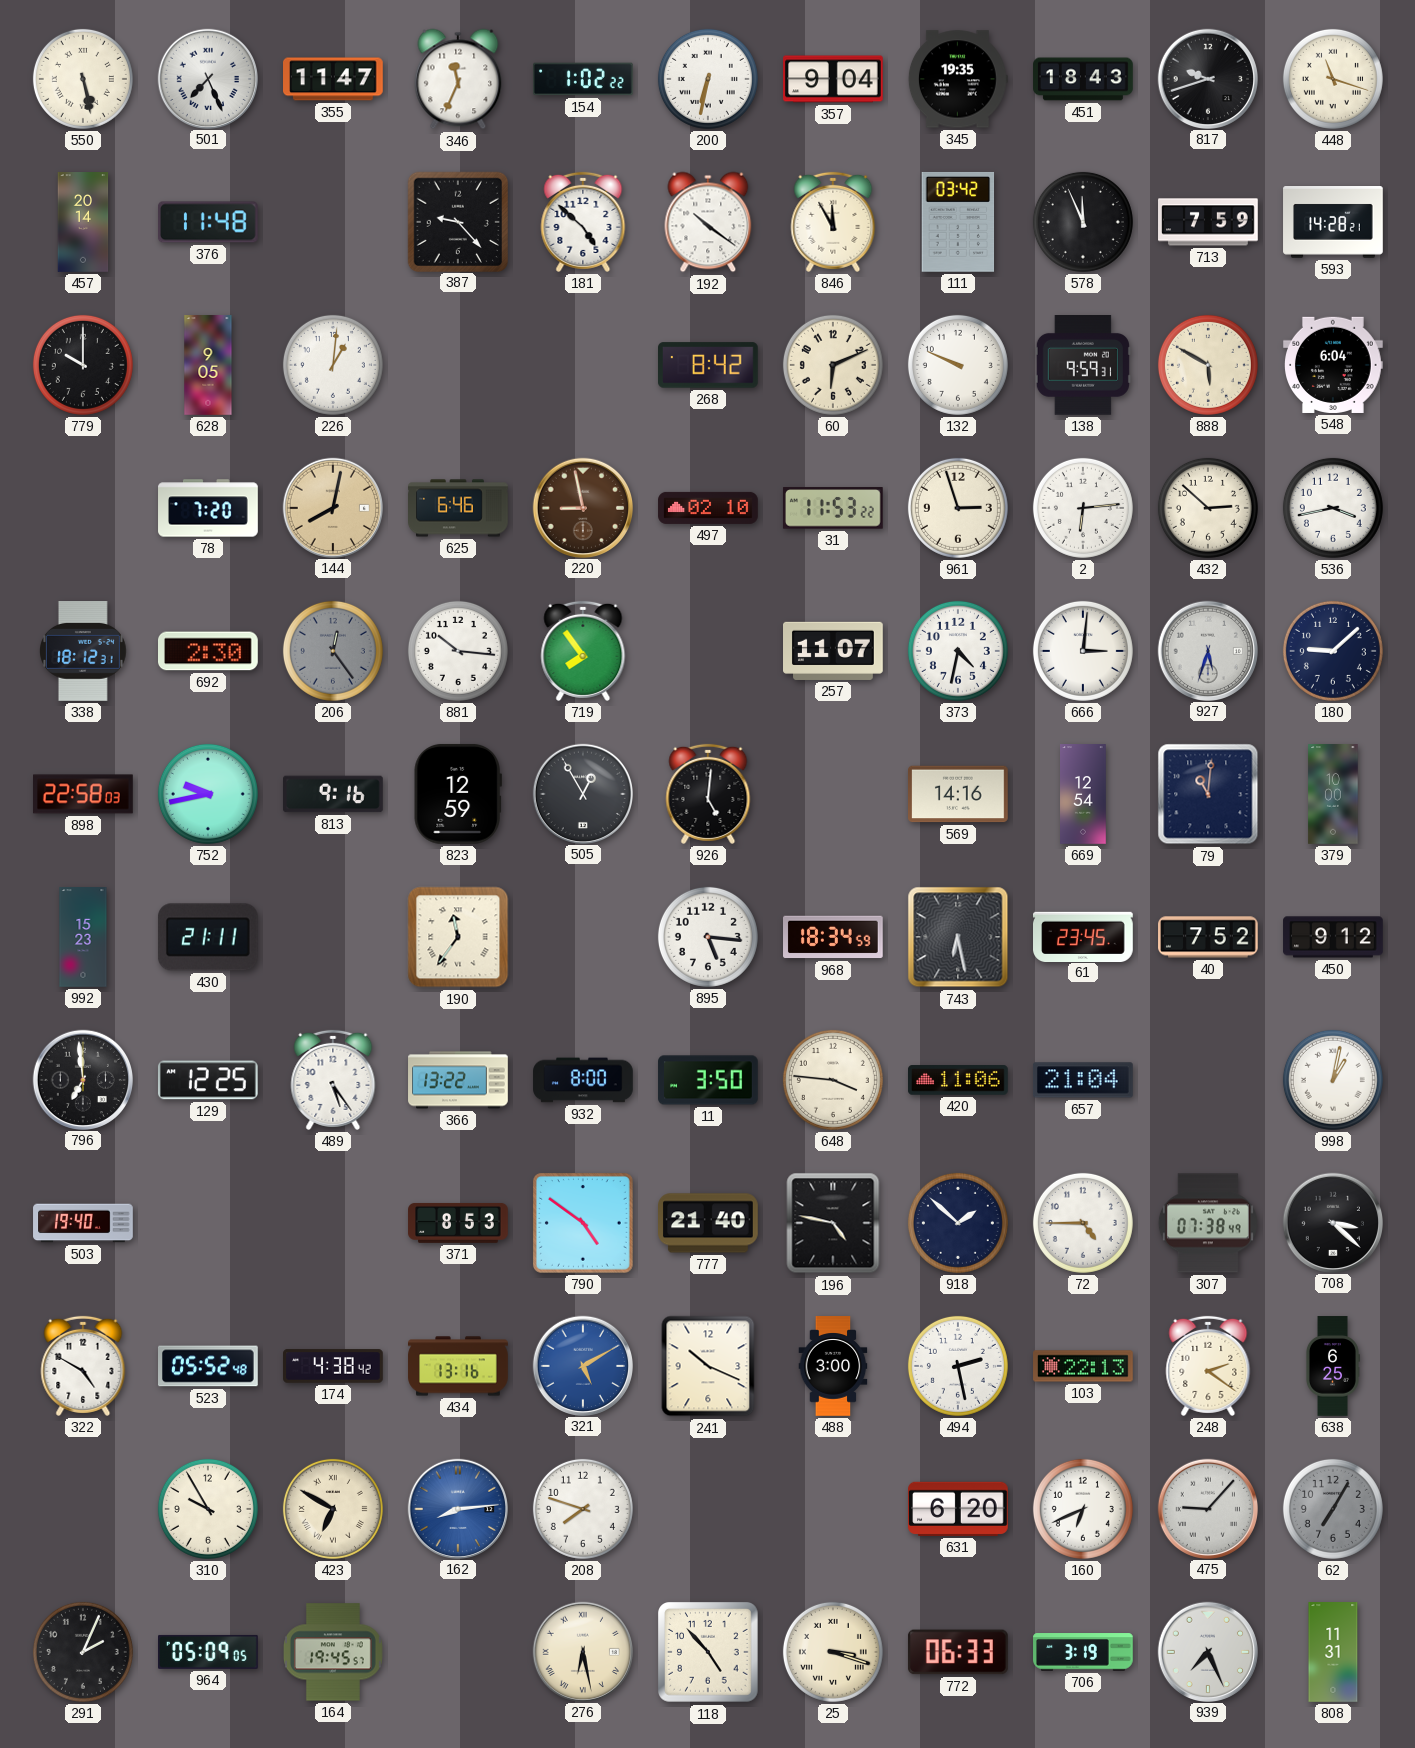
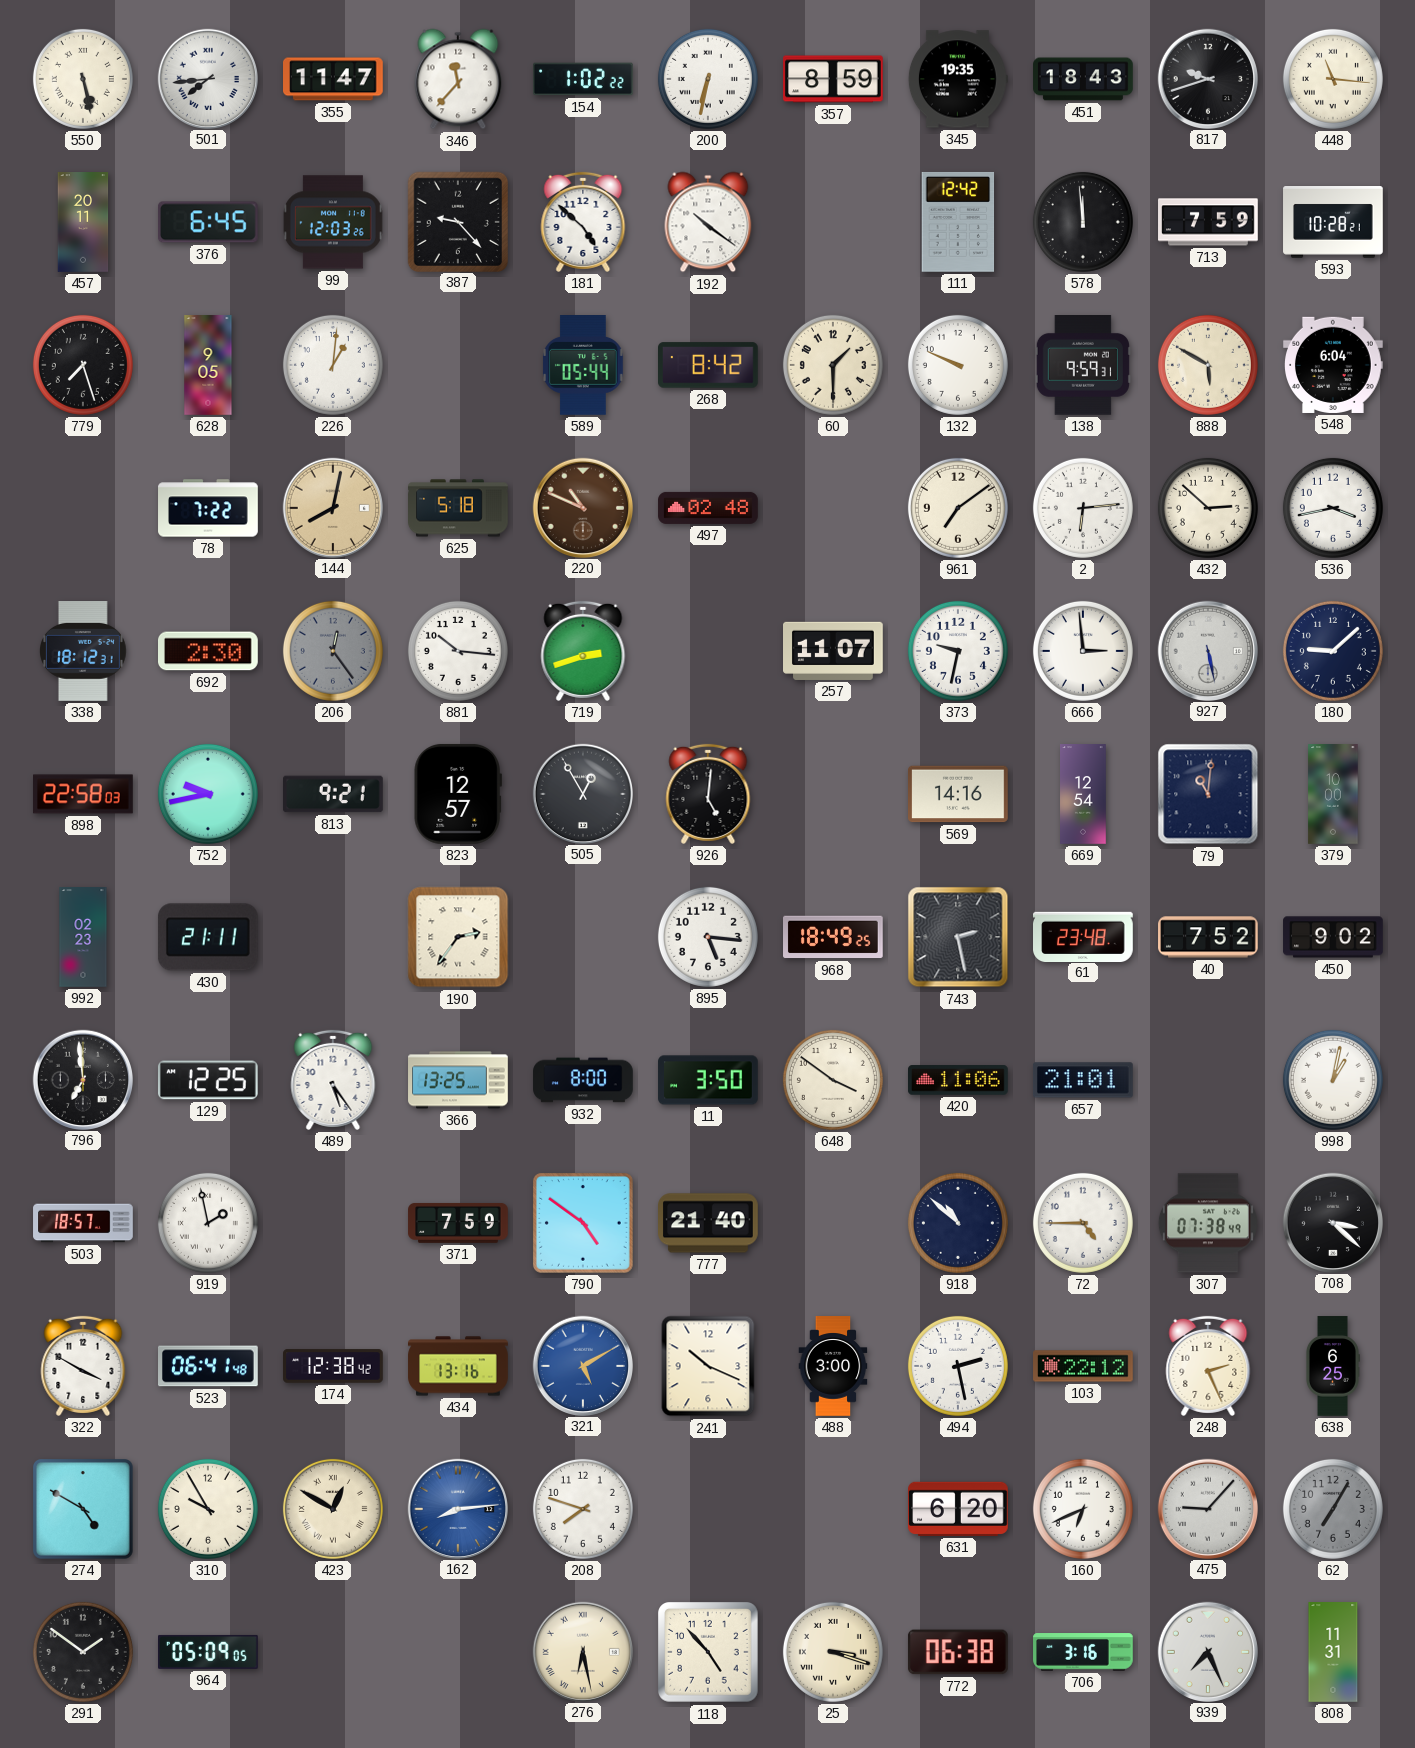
501: 7:26 -> 7:44 (207, 78)
346: 11:34 -> 11:37 (458, 79)
357: 9:04 -> 8:59 (834, 79)
448: 11:18 -> 11:16 (1333, 79)
457: 20:14 -> 20:11 (83, 222)
376: 11:48 -> 6:45 (209, 222)
99: none -> 12:03 (333, 222)
846: 11:55 -> none (833, 222)
111: 03:42 -> 12:42 (958, 222)
578: 11:56 -> 11:59 (1083, 222)
593: 14:28 -> 10:28 (1333, 223)
779: 10:00 -> 7:27 (83, 365)
589: none -> 05:44 (583, 366)
60: 6:11 -> 1:30 (833, 365)
78: 7:20 -> 7:22 (208, 508)
625: 6:46 -> 5:18 (458, 508)
220: 8:58 -> 10:49 (582, 507)
497: 02:10 -> 02:48 (708, 508)
31: 11:53 -> none (833, 508)
961: 2:57 -> 7:09 (958, 508)
719: 7:54 -> 2:42 (583, 651)
373: 4:32 -> 9:32 (958, 651)
666: 3:01 -> 2:59 (1083, 651)
927: 5:33 -> 5:28 (1207, 650)
813: 9:16 -> 9:21 (334, 794)
823: 12:59 -> 12:57 (458, 794)
992: 15:23 -> 02:23 (83, 937)
190: 11:36 -> 2:36 (458, 937)
968: 18:34 -> 18:49 (834, 937)
743: 6:28 -> 2:28 (958, 937)
61: 23:45 -> 23:48 (1083, 936)
450: 9:12 -> 9:02 (1333, 937)
366: 13:22 -> 13:25 (458, 1080)
648: 3:46 -> 3:51 (833, 1080)
657: 21:04 -> 21:01 (1083, 1080)
503: 19:40 -> 18:57 (83, 1223)
919: none -> 1:58 (208, 1223)
371: 8:53 -> 7:59 (458, 1223)
196: 4:47 -> none (833, 1223)
918: 1:52 -> 10:52 (958, 1223)
322: 4:50 -> 3:50 (83, 1366)
523: 05:52 -> 06:41 (208, 1366)
174: 4:38 -> 12:38 (333, 1366)
103: 22:13 -> 22:12 (1083, 1366)
248: 2:21 -> 2:26 (1208, 1366)
274: none -> 4:50 (83, 1509)
423: 6:50 -> 12:50 (333, 1509)
291: 2:04 -> 1:51 (83, 1652)
164: 19:45 -> none (333, 1652)
772: 06:33 -> 06:38 (958, 1652)
706: 3:19 -> 3:16 (1083, 1652)
